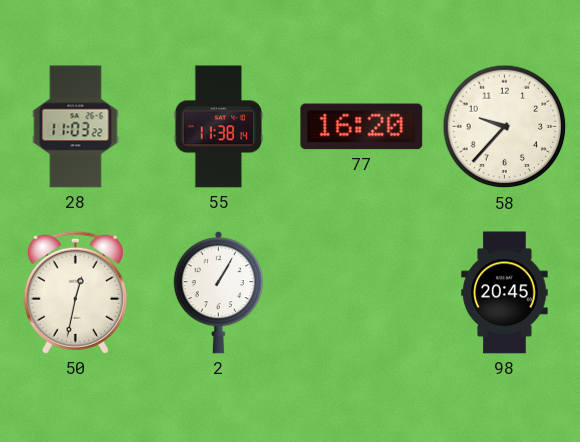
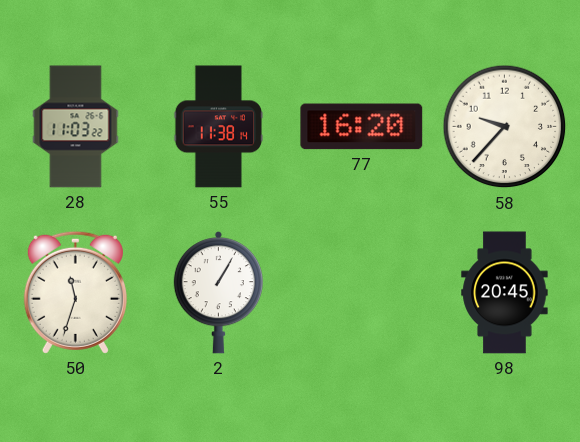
50: 12:32 -> 11:33 (75, 292)
